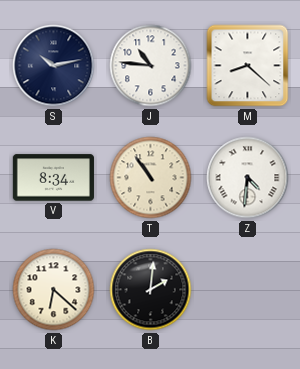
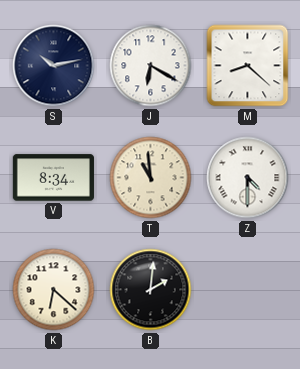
J: 10:46 -> 6:20 (151, 66)
T: 10:54 -> 10:59 (151, 178)
Z: 4:31 -> 4:30 (248, 178)
